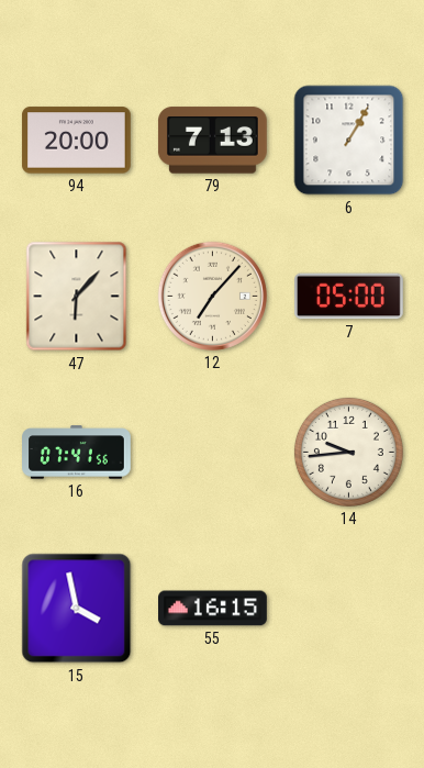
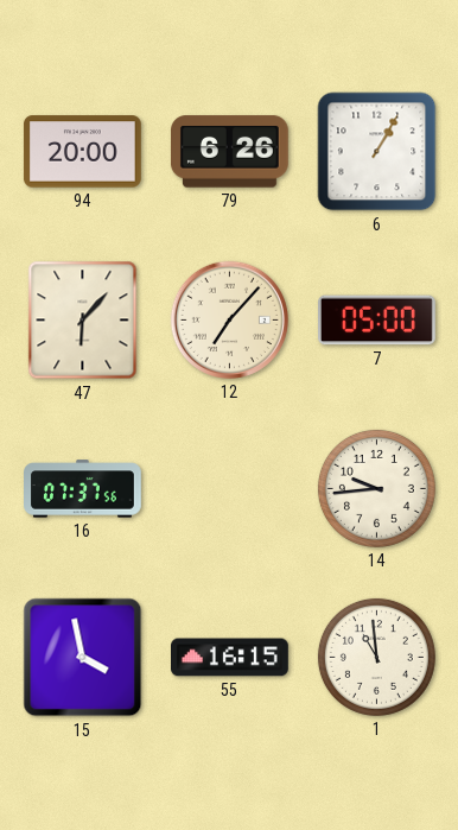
79: 7:13 -> 6:26 (229, 152)
16: 07:41 -> 07:37 (83, 489)
1: none -> 10:59 (376, 657)
